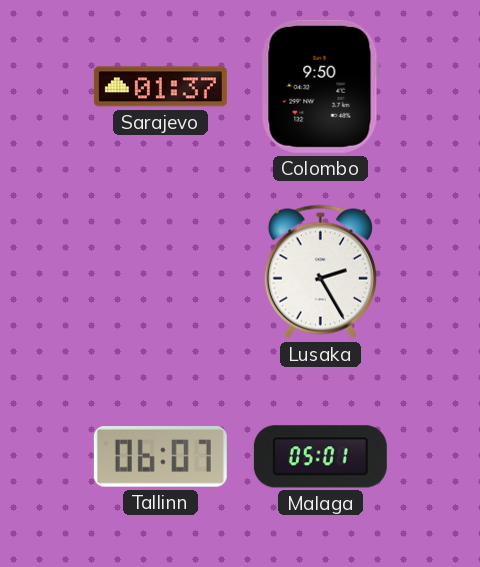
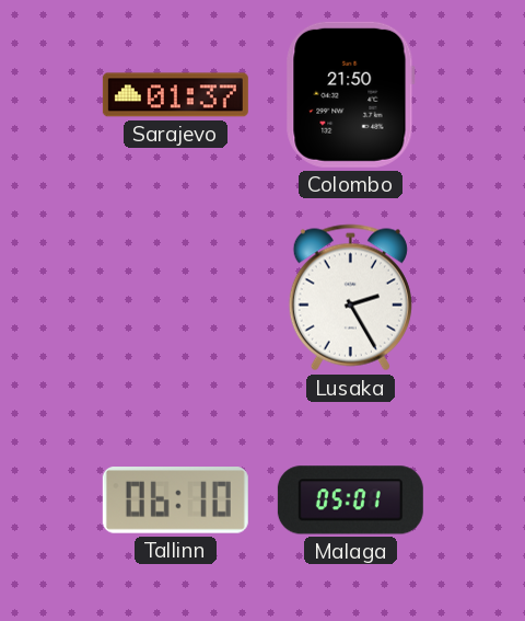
Colombo: 9:50 -> 21:50 (350, 94)
Tallinn: 06:07 -> 06:10 (175, 501)
